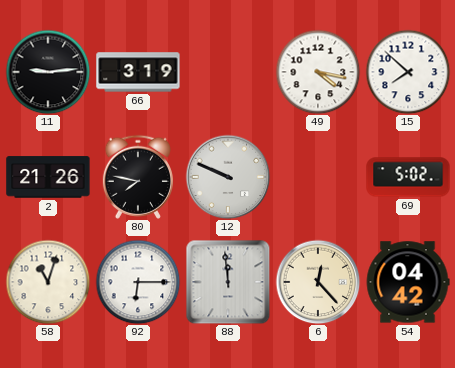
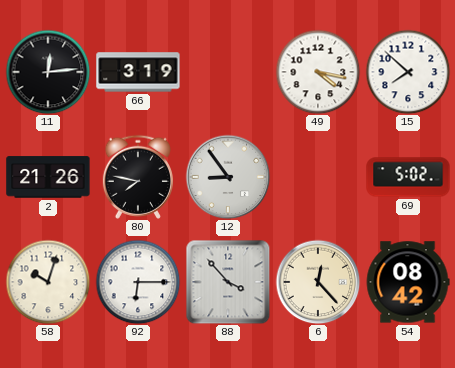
11: 9:14 -> 12:14 (48, 72)
12: 9:49 -> 8:54 (228, 177)
58: 11:03 -> 10:03 (48, 282)
88: 11:59 -> 3:53 (228, 282)
54: 04:42 -> 08:42 (408, 282)
